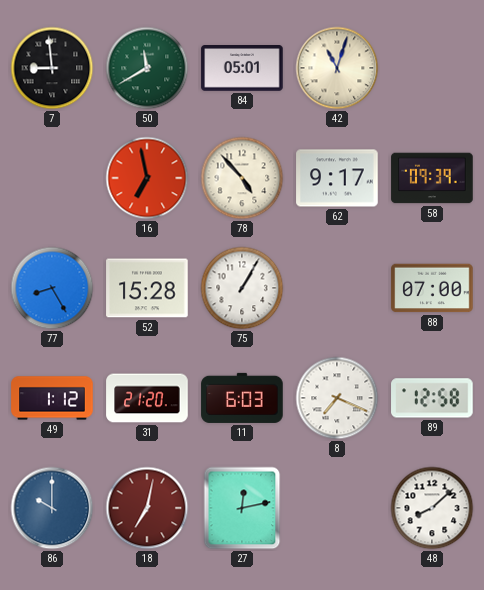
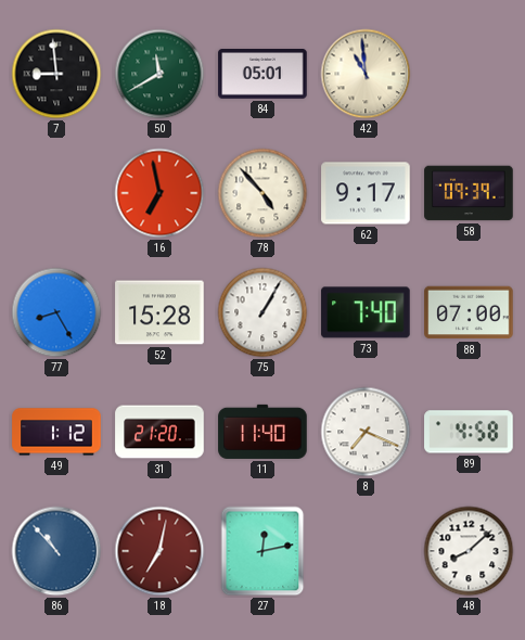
42: 11:03 -> 10:59 (366, 74)
73: none -> 7:40 (366, 312)
11: 6:03 -> 11:40 (262, 432)
89: 12:58 -> 4:58 (469, 432)
86: 10:00 -> 10:53 (56, 551)
